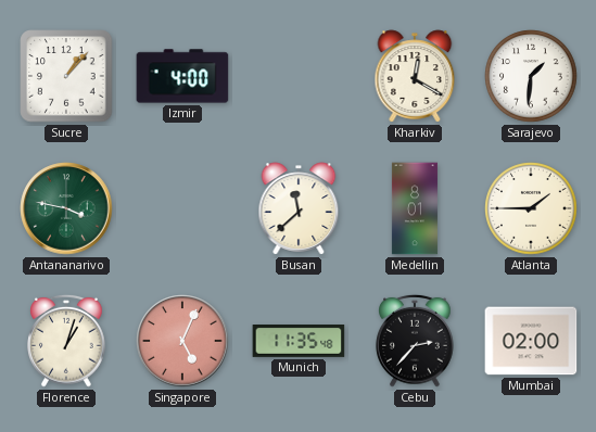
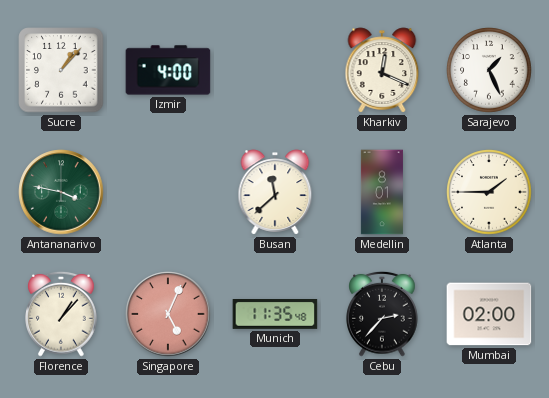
Kharkiv: 12:20 -> 12:19 (382, 70)
Sarajevo: 1:31 -> 1:26 (489, 70)
Florence: 1:03 -> 1:07 (61, 314)
